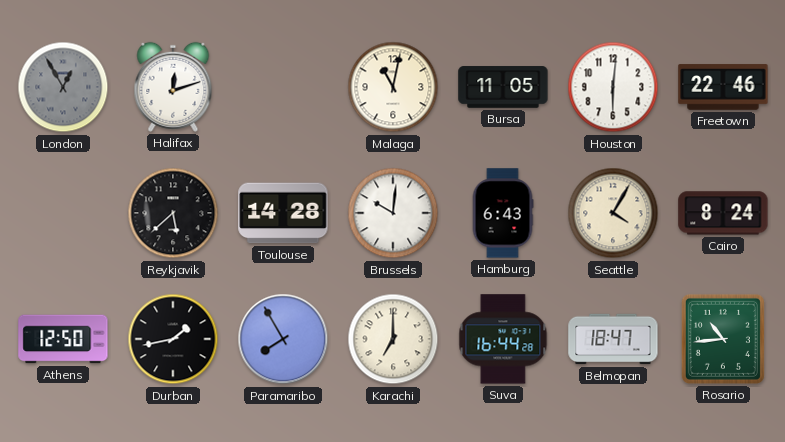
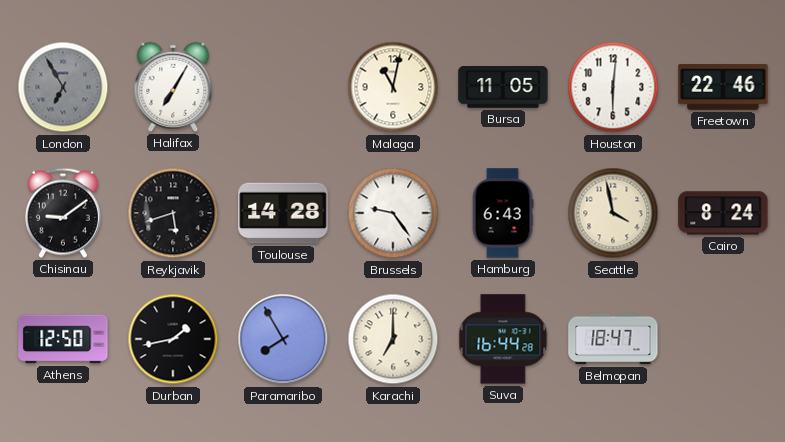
London: 12:55 -> 6:55 (63, 87)
Halifax: 12:12 -> 7:05 (173, 87)
Chisinau: none -> 9:09 (63, 213)
Reykjavik: 5:38 -> 5:42 (173, 213)
Brussels: 10:01 -> 9:24 (393, 213)
Seattle: 4:05 -> 3:58 (613, 213)
Rosario: 10:44 -> none (723, 339)
